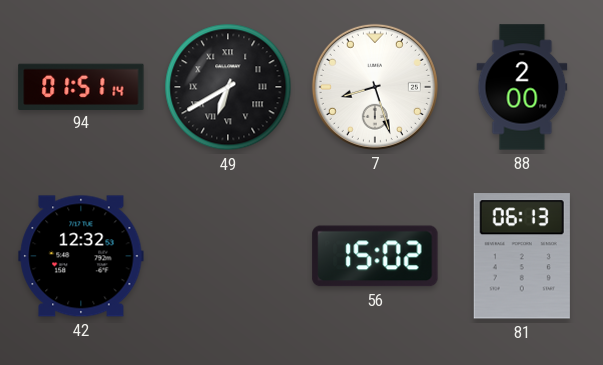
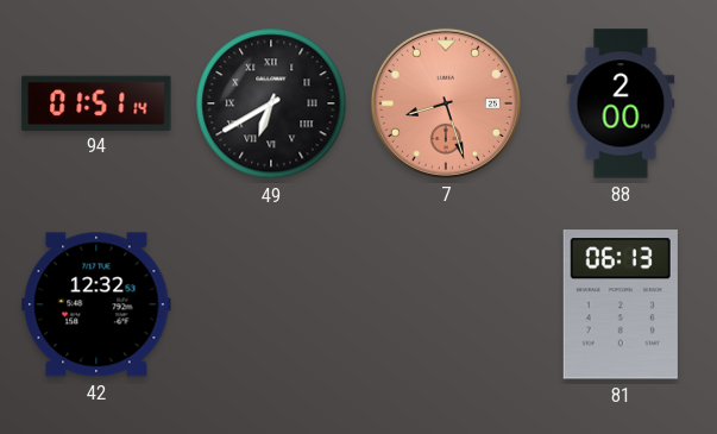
7 dial: white -> salmon (446, 103)
56: 15:02 -> none (375, 256)
